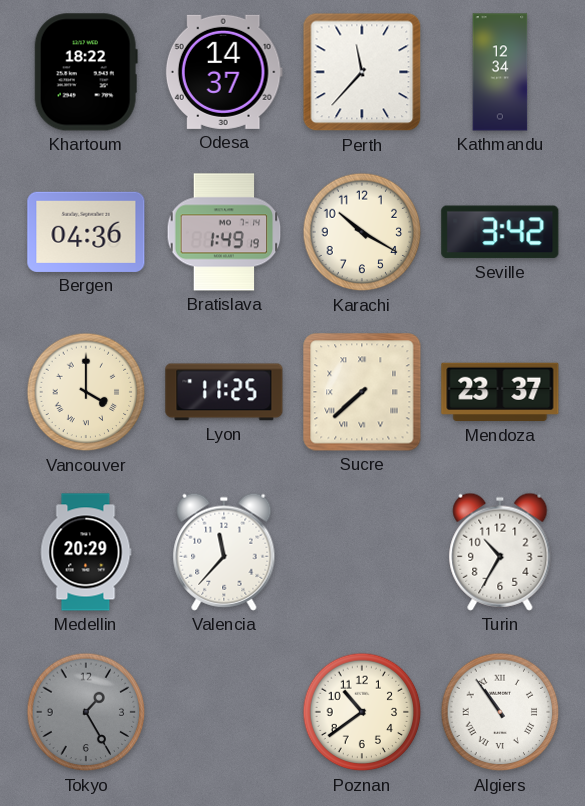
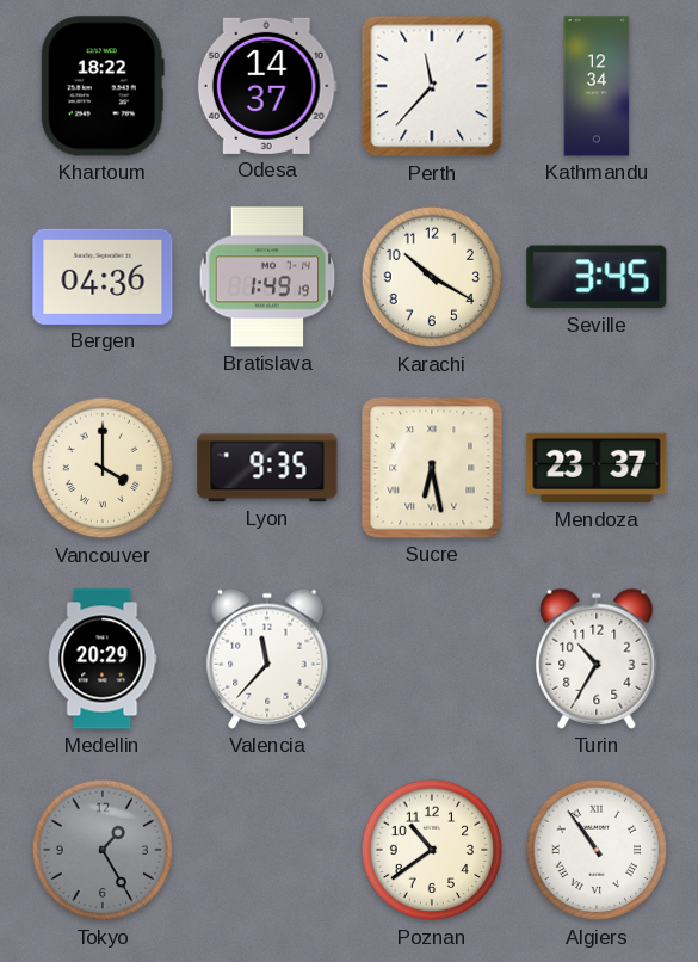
Seville: 3:42 -> 3:45 (597, 277)
Lyon: 11:25 -> 9:35 (267, 468)
Sucre: 7:38 -> 6:28 (432, 468)
